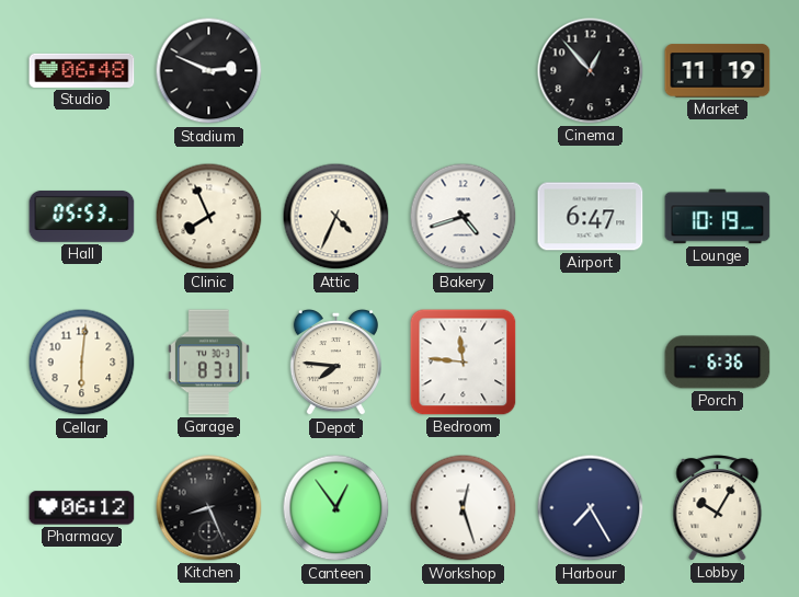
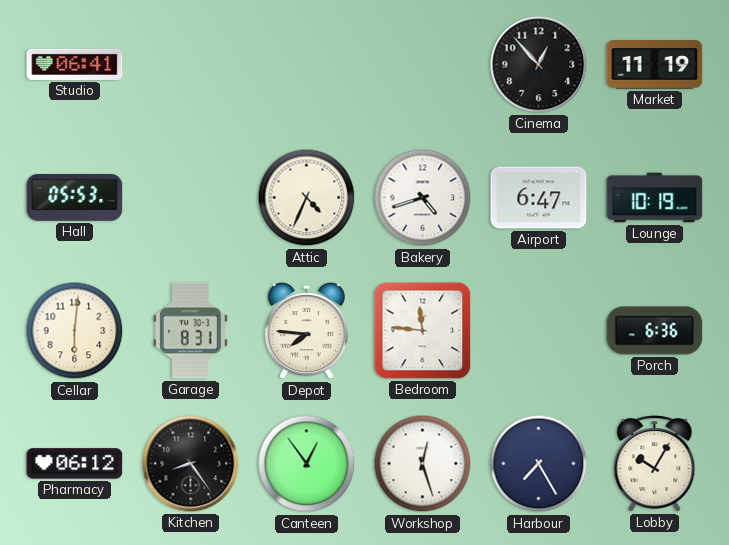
Studio: 06:48 -> 06:41 (75, 64)
Stadium: 2:49 -> none (209, 71)
Clinic: 7:56 -> none (209, 217)
Kitchen: 8:26 -> 8:24 (191, 464)
